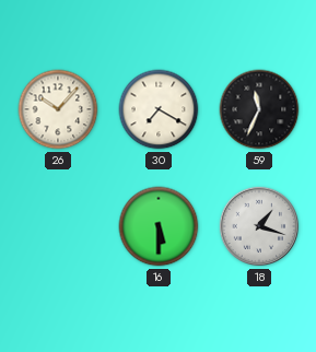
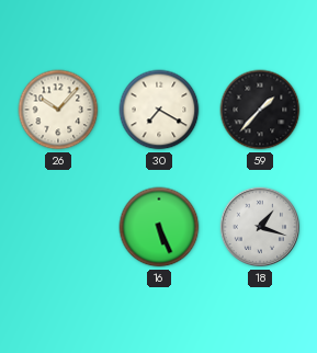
59: 11:34 -> 1:37 (260, 110)
16: 5:30 -> 5:26 (159, 227)
